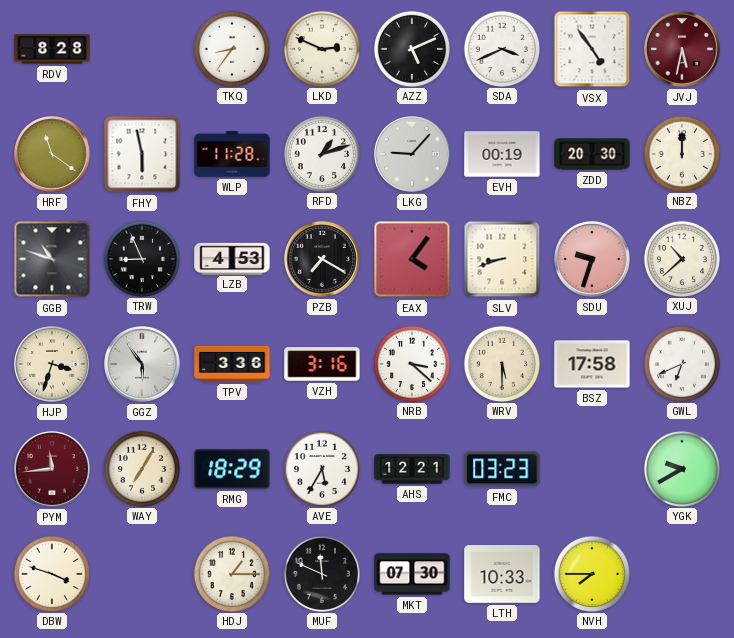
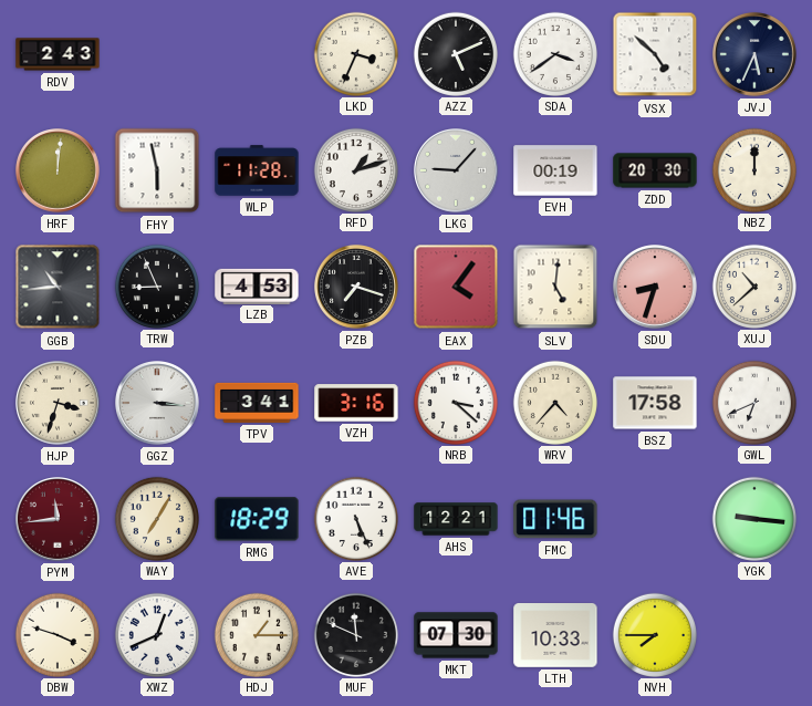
RDV: 8:28 -> 2:43 (58, 54)
TKQ: 8:36 -> none (231, 48)
LKD: 2:49 -> 3:34 (355, 53)
SDA: 3:41 -> 3:39 (554, 53)
VSX: 4:54 -> 4:52 (655, 54)
JVJ: 5:32 -> 5:34 (756, 55)
JVJ dial: burgundy -> navy (756, 55)
HRF: 11:21 -> 12:01 (59, 172)
GGB: 10:48 -> 10:44 (58, 287)
PZB: 7:20 -> 7:18 (357, 288)
SLV: 8:42 -> 5:01 (555, 287)
SDU: 9:33 -> 8:33 (656, 288)
GGZ: 5:54 -> 3:16 (158, 404)
TPV: 3:36 -> 3:41 (257, 403)
WRV: 5:30 -> 4:37 (554, 402)
AVE: 5:35 -> 5:26 (355, 518)
FMC: 03:23 -> 01:46 (555, 519)
YGK: 9:40 -> 9:16 (753, 518)
XWZ: none -> 12:41 (156, 634)
